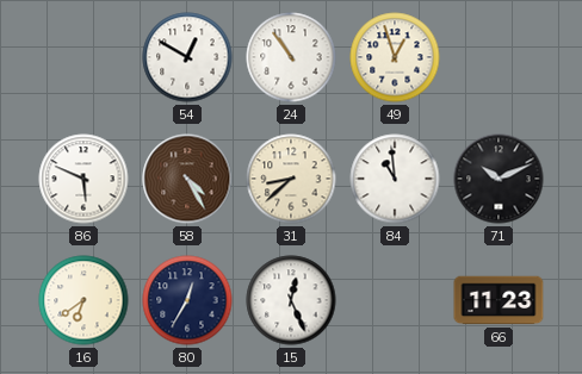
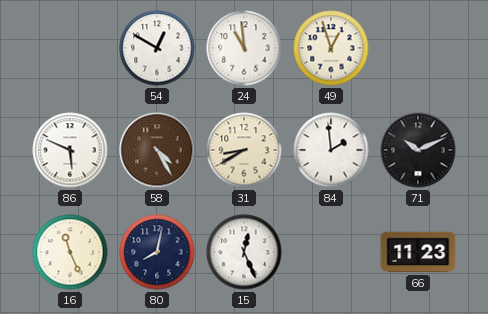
24: 10:54 -> 10:59 (244, 48)
31: 8:38 -> 8:40 (244, 150)
84: 10:59 -> 1:59 (331, 150)
16: 6:39 -> 11:26 (70, 252)
80: 12:35 -> 8:02 (157, 252)
